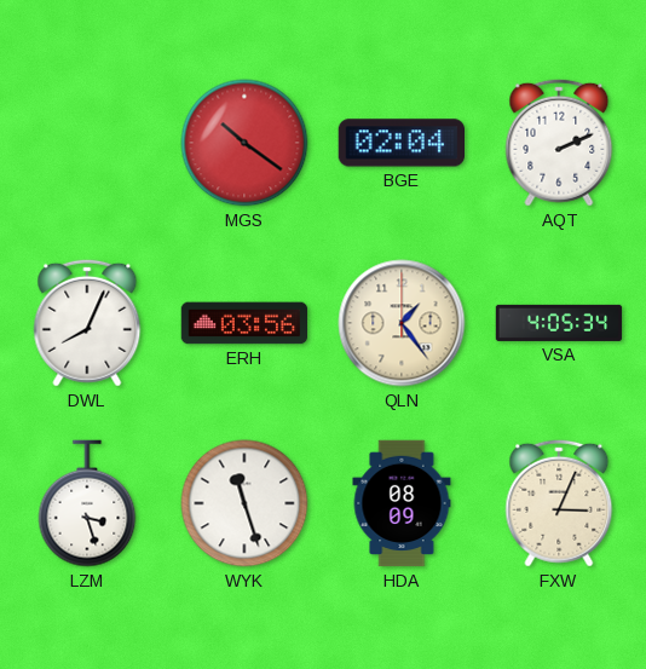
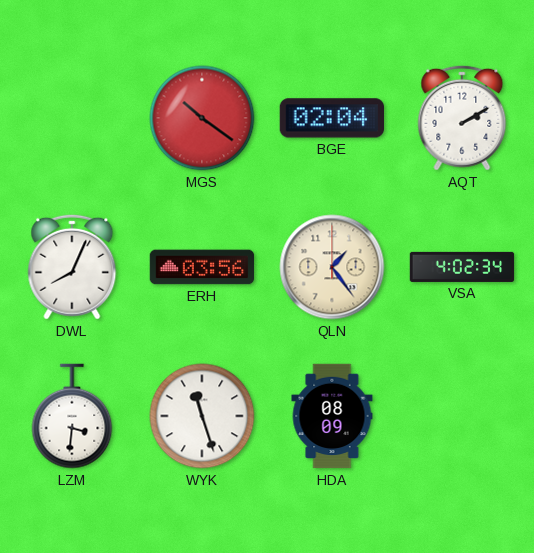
AQT: 2:11 -> 2:10 (462, 118)
VSA: 4:05 -> 4:02 (462, 267)
LZM: 3:27 -> 3:31 (72, 416)
FXW: 3:04 -> none (559, 503)
